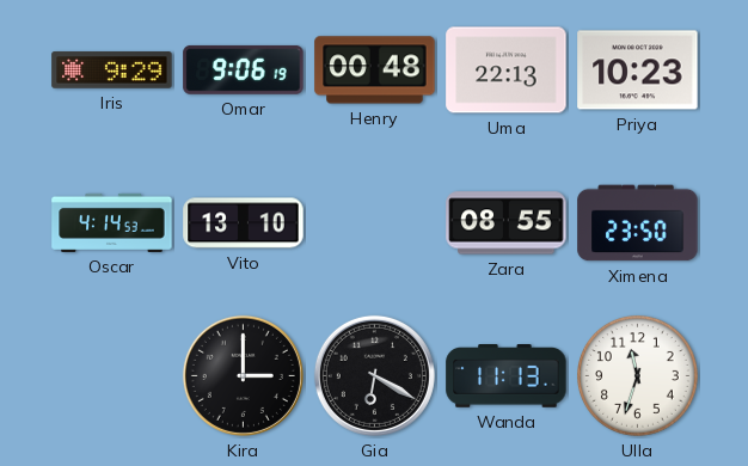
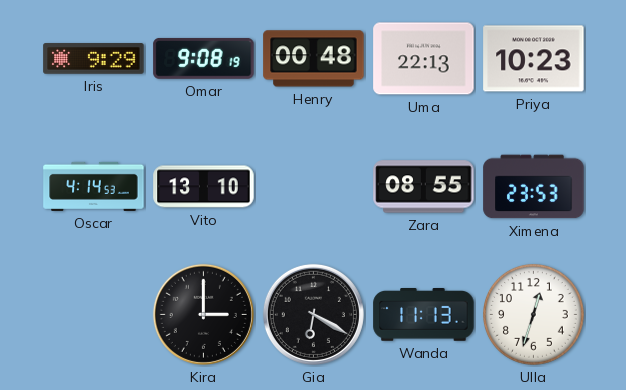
Omar: 9:06 -> 9:08 (204, 58)
Ximena: 23:50 -> 23:53 (534, 187)
Ulla: 11:33 -> 12:33 (534, 315)
